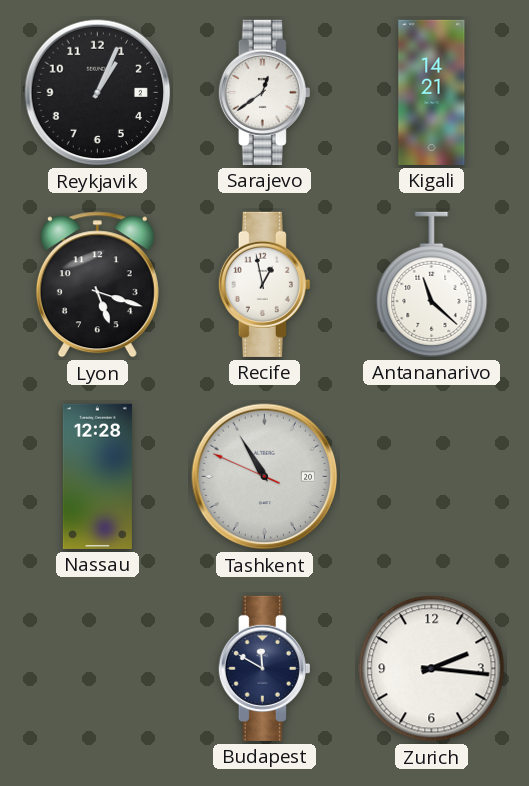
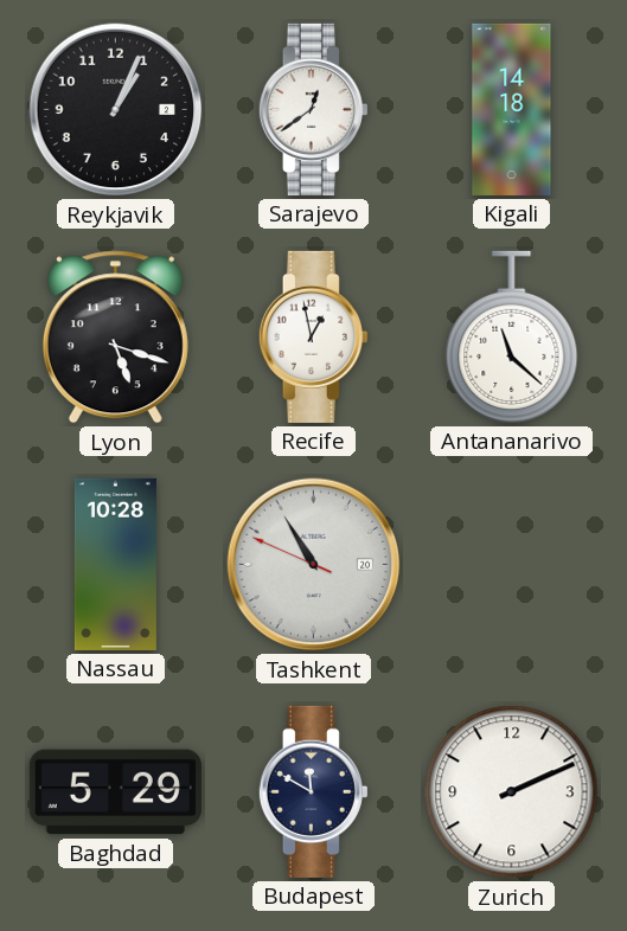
Kigali: 14:21 -> 14:18 (512, 109)
Nassau: 12:28 -> 10:28 (115, 564)
Baghdad: none -> 5:29 (115, 792)
Zurich: 2:16 -> 2:11 (512, 792)
